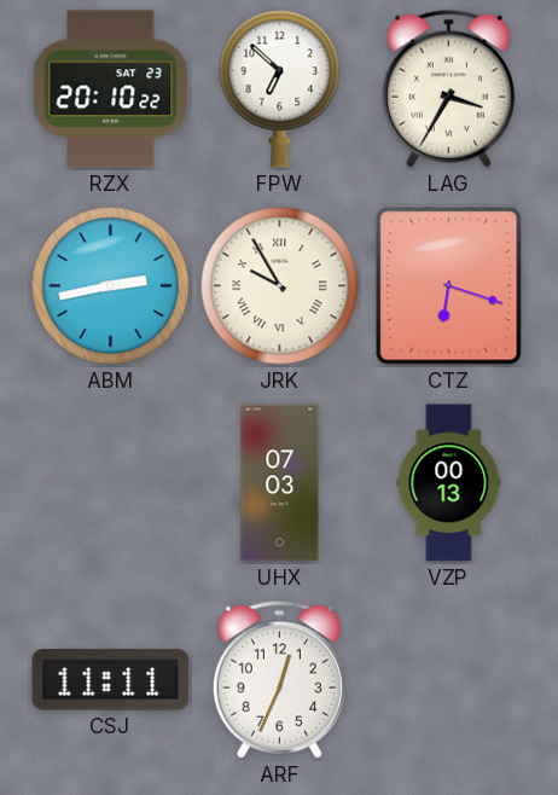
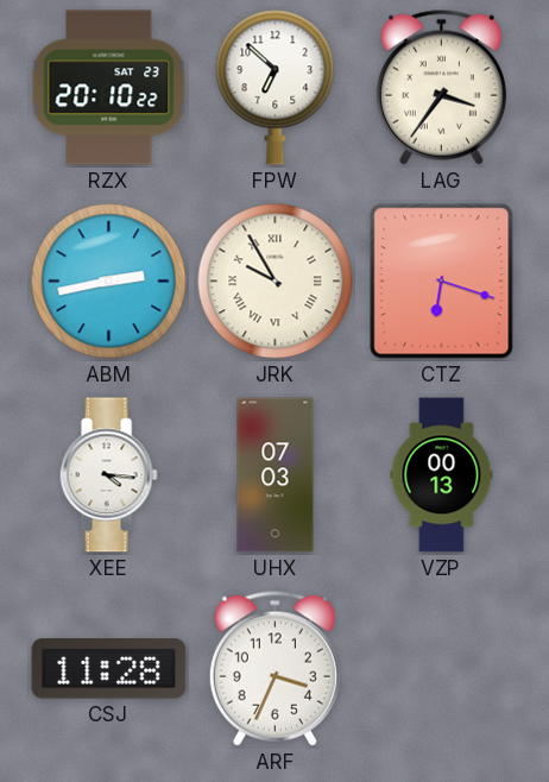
LAG: 3:35 -> 3:36 (441, 87)
XEE: none -> 4:16 (108, 475)
CSJ: 11:11 -> 11:28 (109, 669)
ARF: 12:34 -> 3:34 (274, 668)
